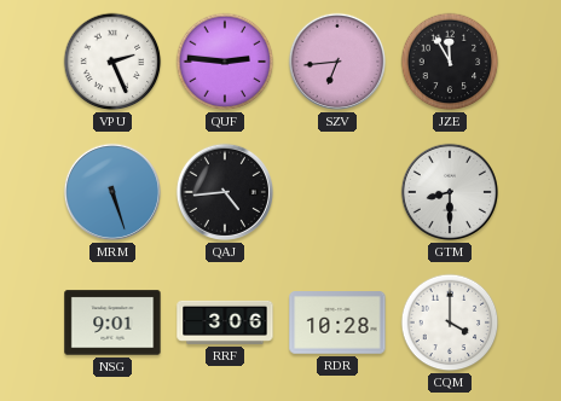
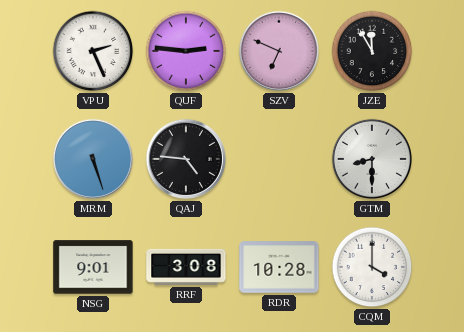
SZV: 6:44 -> 6:49 (279, 51)
QAJ: 4:44 -> 4:46 (186, 159)
RRF: 3:06 -> 3:08 (186, 267)
